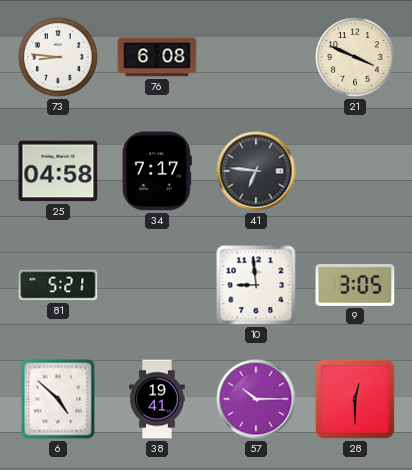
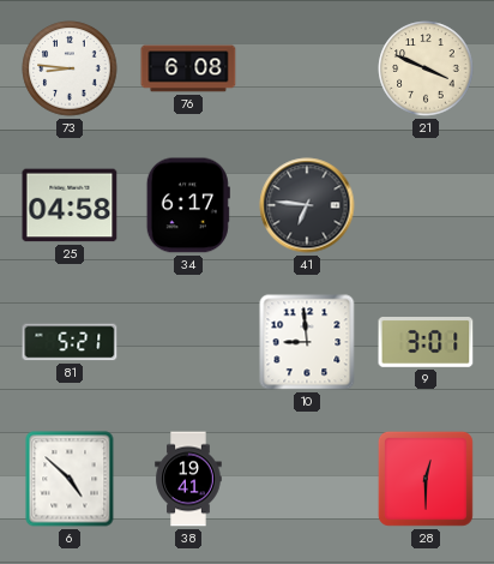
34: 7:17 -> 6:17 (188, 205)
9: 3:05 -> 3:01 (426, 343)
57: 10:15 -> none (256, 399)
